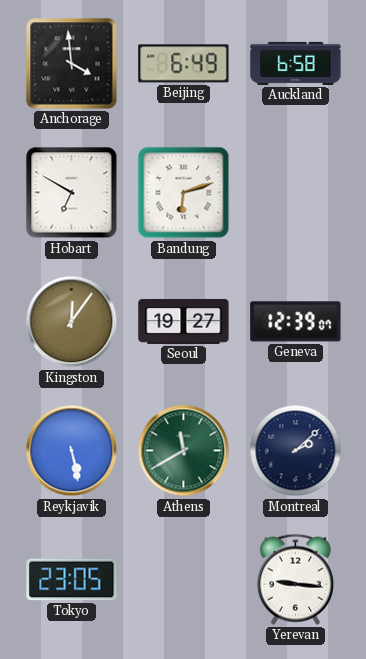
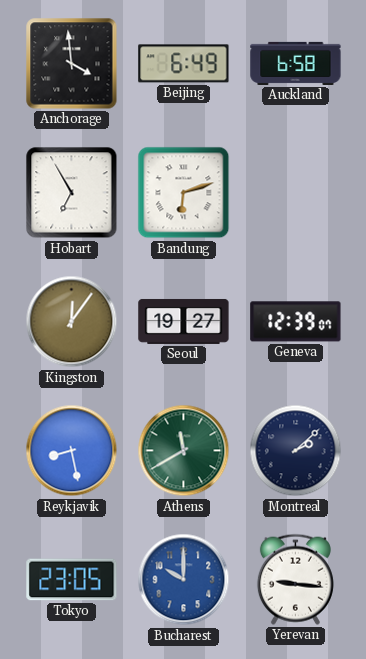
Hobart: 6:50 -> 6:55 (72, 193)
Reykjavik: 5:28 -> 8:28 (72, 451)
Bucharest: none -> 10:00 (184, 580)
